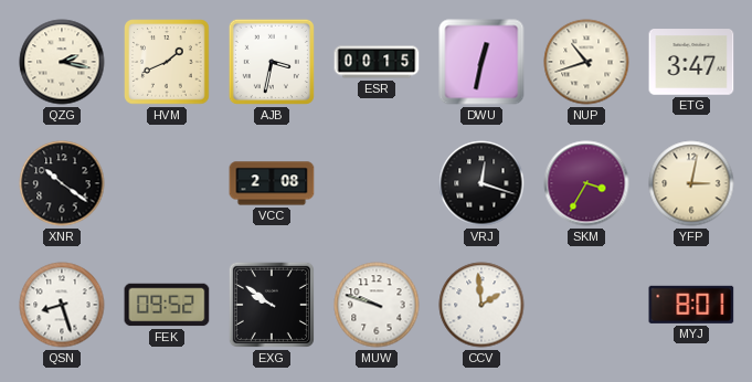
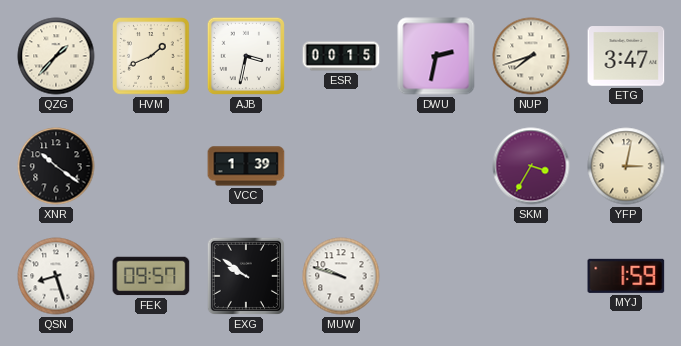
QZG: 2:17 -> 1:37 (56, 56)
DWU: 12:32 -> 2:32 (436, 56)
NUP: 10:42 -> 7:42 (531, 56)
VCC: 2:08 -> 1:39 (246, 166)
VRJ: 12:18 -> none (481, 183)
FEK: 09:52 -> 09:57 (151, 276)
CCV: 1:59 -> none (481, 305)
MYJ: 8:01 -> 1:59 (626, 276)
